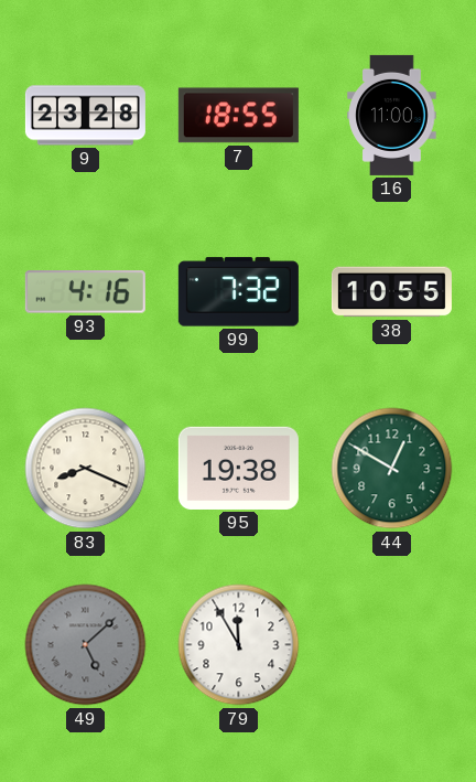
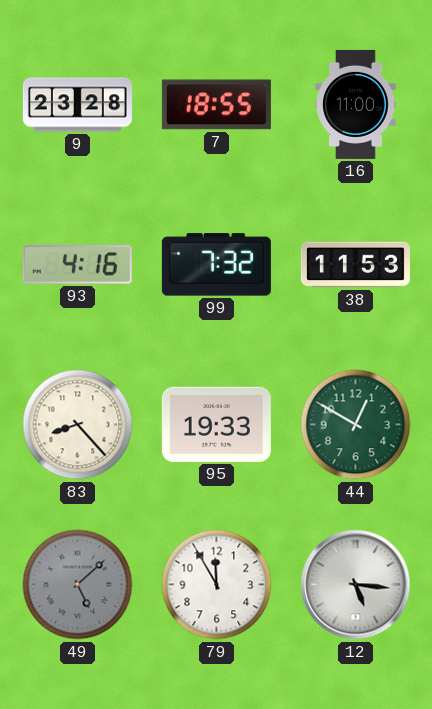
38: 10:55 -> 11:53 (355, 265)
83: 8:19 -> 8:23 (78, 425)
95: 19:38 -> 19:33 (216, 424)
12: none -> 5:16 (356, 585)
